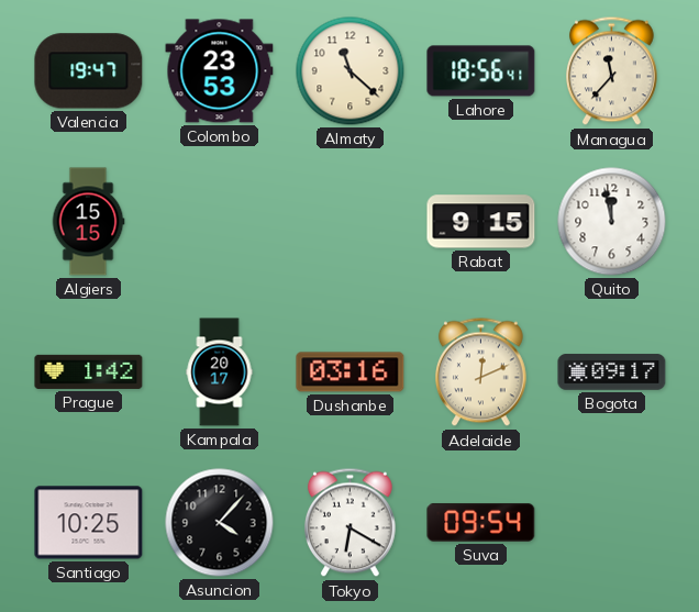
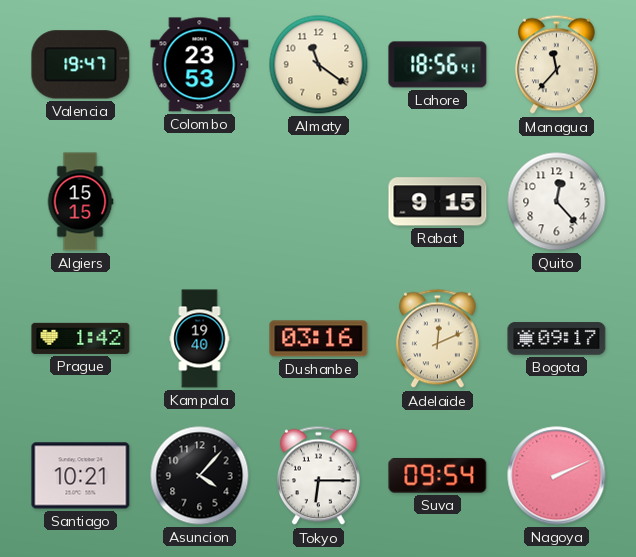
Almaty: 11:22 -> 11:21 (319, 65)
Quito: 11:58 -> 12:23 (557, 202)
Kampala: 20:17 -> 19:40 (200, 339)
Santiago: 10:25 -> 10:21 (81, 476)
Tokyo: 6:20 -> 6:15 (319, 476)
Nagoya: none -> 2:11 (557, 476)
